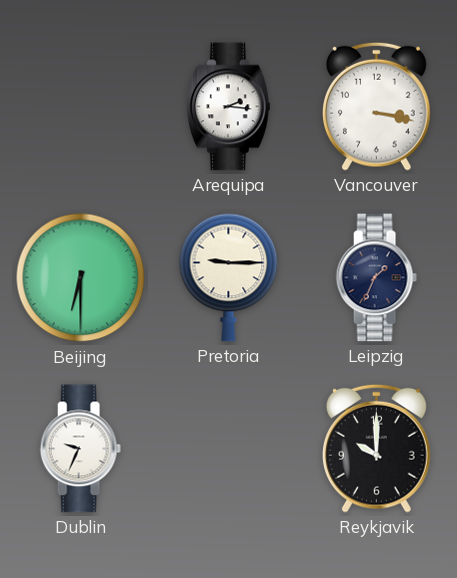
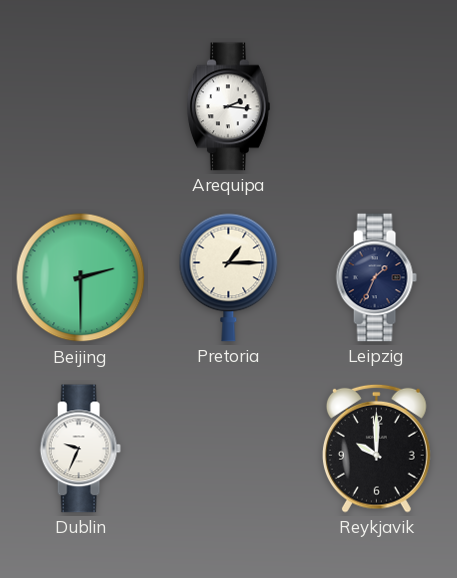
Vancouver: 3:17 -> none (376, 106)
Beijing: 6:30 -> 2:30 (81, 278)
Pretoria: 9:15 -> 1:15 (229, 277)
